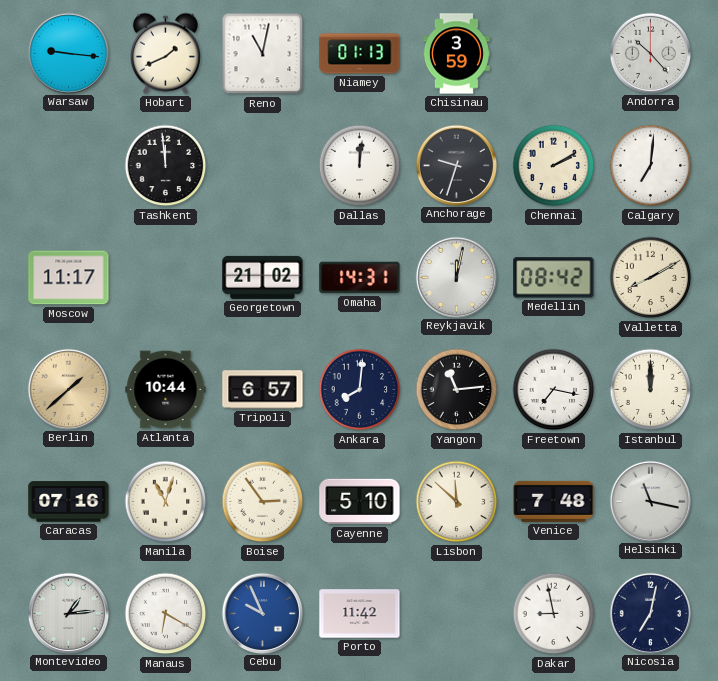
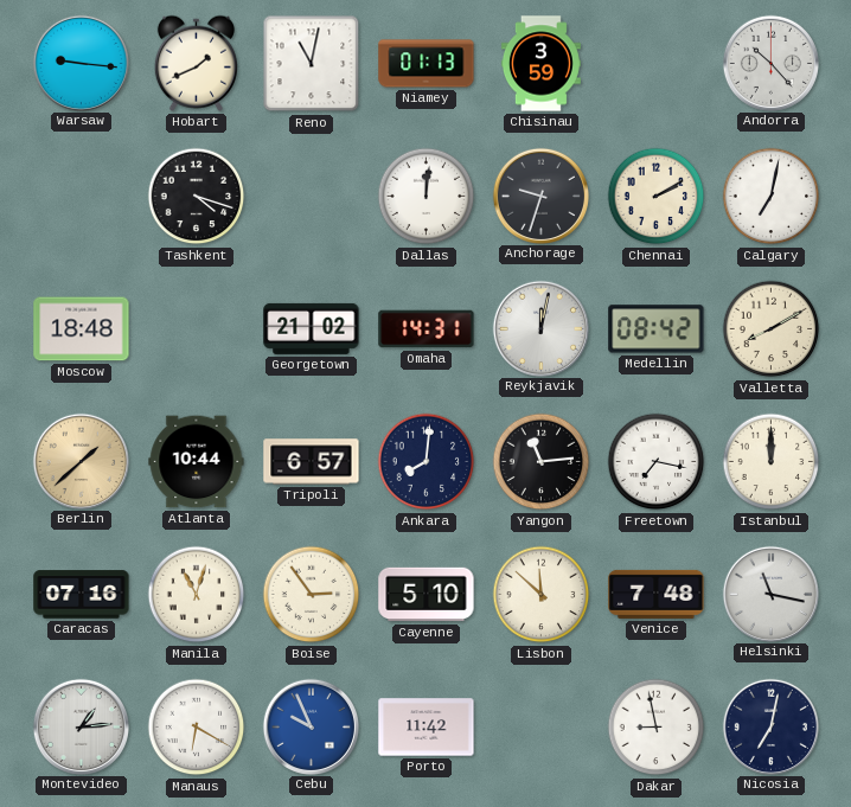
Tashkent: 11:59 -> 4:18 (197, 197)
Calgary: 7:01 -> 7:02 (772, 197)
Moscow: 11:17 -> 18:48 (82, 329)
